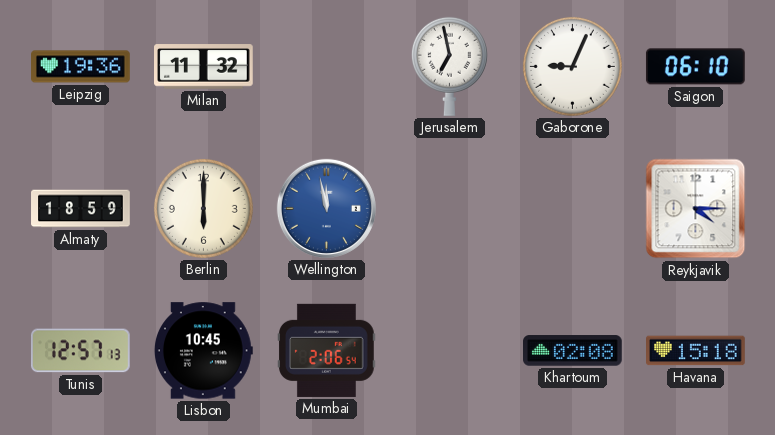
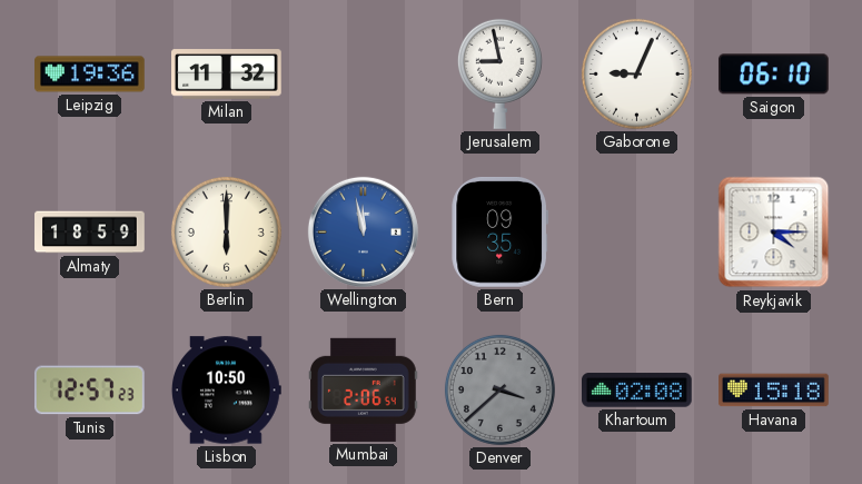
Jerusalem: 6:58 -> 8:58 (499, 73)
Bern: none -> 09:35 (501, 231)
Tunis: 12:57:13 -> 12:57:23 (89, 391)
Lisbon: 10:45 -> 10:50 (226, 391)
Denver: none -> 3:38 (499, 389)
